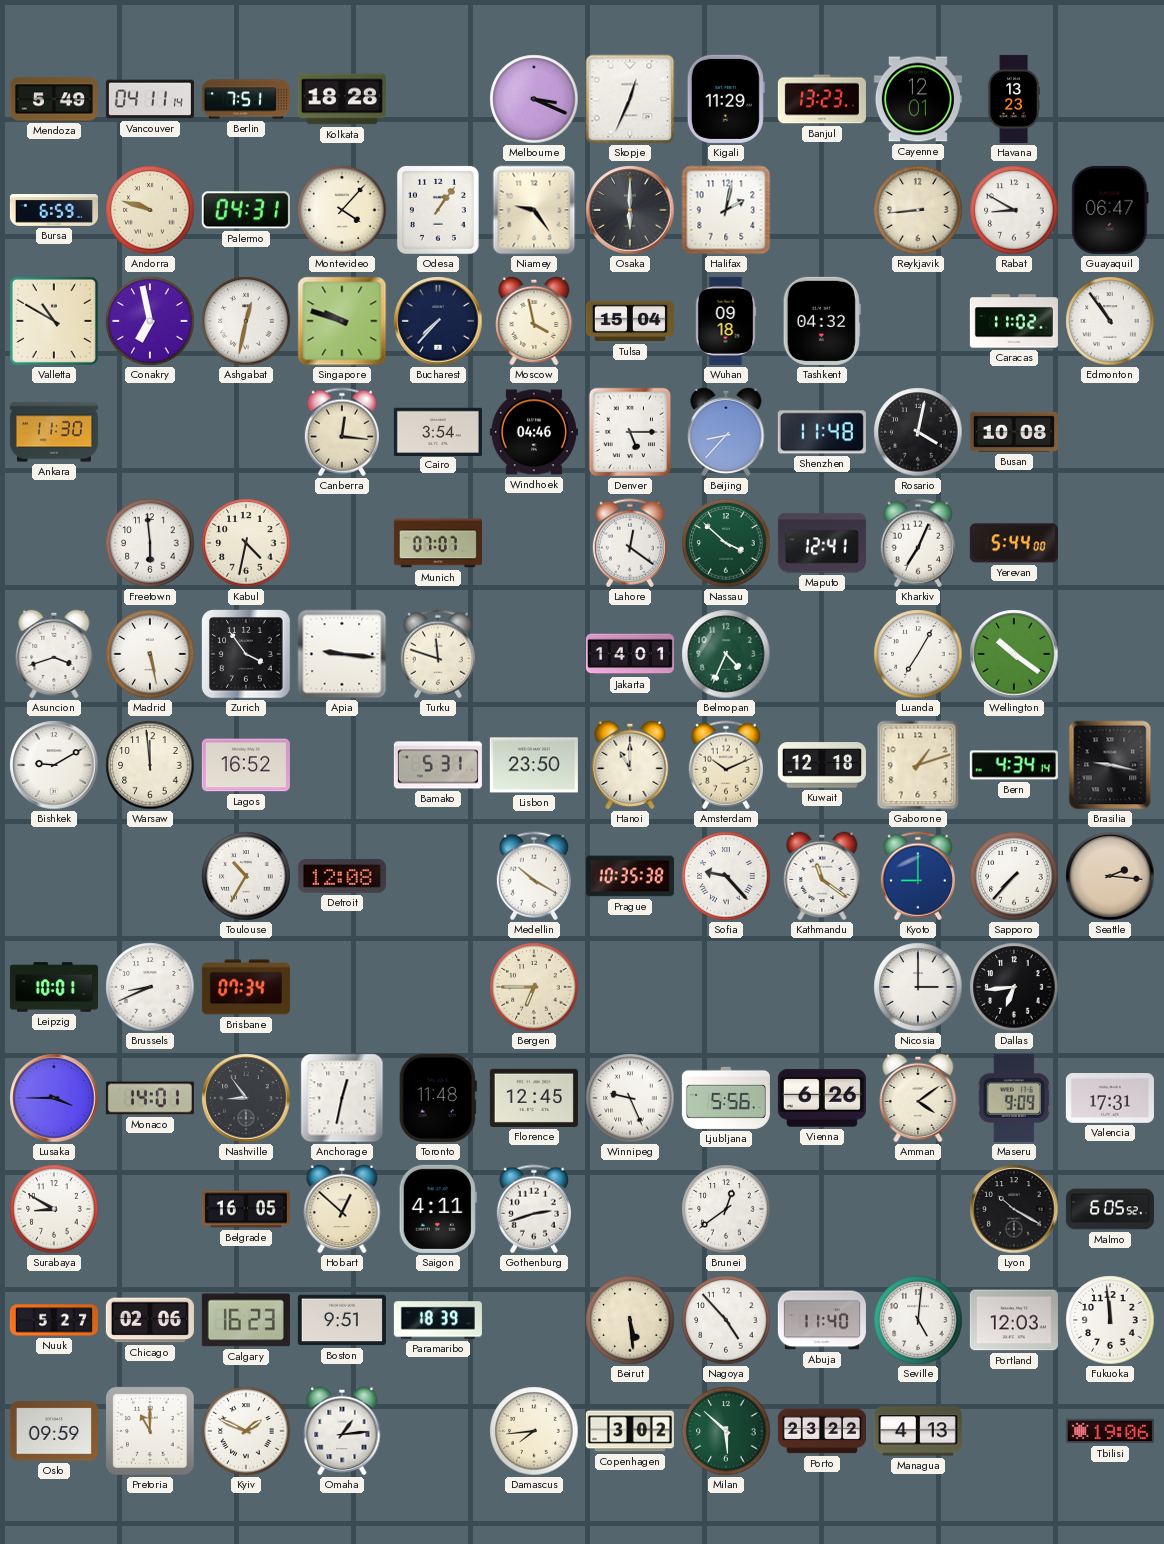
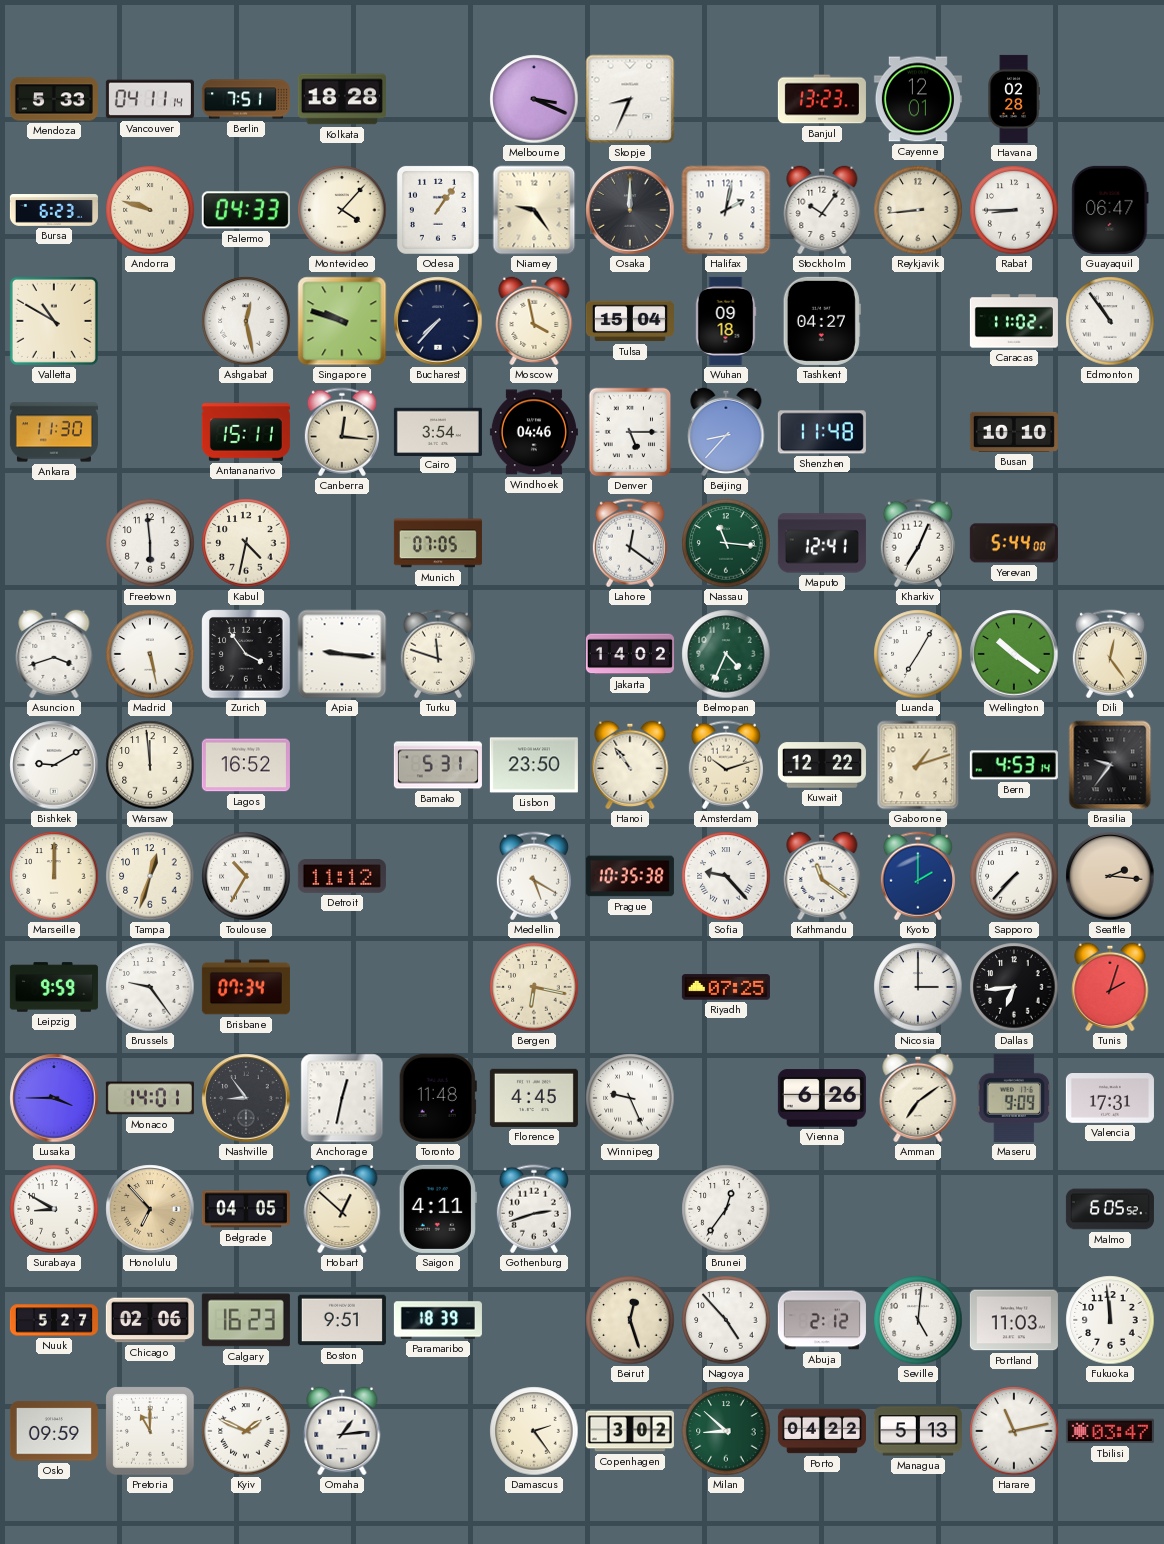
Mendoza: 5:49 -> 5:33 (54, 99)
Skopje: 12:34 -> 8:34 (630, 99)
Kigali: 11:29 -> none (726, 99)
Havana: 13:23 -> 02:28 (1014, 99)
Bursa: 6:59 -> 6:23 (54, 211)
Palermo: 04:31 -> 04:33 (246, 210)
Osaka: 6:00 -> 12:00 (630, 210)
Stockholm: none -> 10:06 (822, 210)
Rabat: 8:50 -> 8:45 (1014, 210)
Conakry: 6:58 -> none (150, 321)
Ashgabat: 12:32 -> 12:28 (246, 321)
Tashkent: 04:32 -> 04:27 (822, 321)
Antananarivo: none -> 15:11 (246, 433)
Rosario: 4:02 -> none (918, 432)
Busan: 10:08 -> 10:10 (1014, 432)
Munich: 07:07 -> 07:05 (438, 543)
Nassau: 3:52 -> 11:16 (726, 543)
Jakarta: 14:01 -> 14:02 (630, 654)
Dili: none -> 12:24 (1110, 654)
Hanoi: 11:00 -> 10:54 (630, 765)
Amsterdam: 10:11 -> 10:12 (726, 765)
Kuwait: 12:18 -> 12:22 (822, 765)
Bern: 4:34 -> 4:53 (1014, 765)
Brasilia: 9:17 -> 9:36 (1110, 765)
Marseille: none -> 12:00 (54, 876)
Tampa: none -> 12:33 (150, 876)
Detroit: 12:08 -> 11:12 (342, 876)
Medellin: 10:20 -> 5:20 (534, 876)
Kyoto: 9:00 -> 2:00 (918, 876)
Leipzig: 10:01 -> 9:59 (54, 987)
Brussels: 8:41 -> 9:24 (150, 987)
Bergen: 6:45 -> 6:17 (534, 987)
Riyadh: none -> 07:25 (726, 987)
Tunis: none -> 2:03 (1110, 987)
Florence: 12:45 -> 4:45 (534, 1098)
Ljubljana: 5:56 -> none (726, 1098)
Amman: 4:09 -> 7:09 (918, 1098)
Honolulu: none -> 6:53 (150, 1209)
Belgrade: 16:05 -> 04:05 (246, 1209)
Brunei: 12:39 -> 12:36 (726, 1209)
Lyon: 10:20 -> none (1014, 1209)
Beirut: 5:29 -> 12:27 (630, 1320)
Abuja: 11:40 -> 2:12 (822, 1320)
Portland: 12:03 -> 11:03 (1014, 1320)
Damascus: 7:44 -> 2:24 (534, 1431)
Milan: 5:52 -> 8:52 (726, 1431)
Porto: 23:22 -> 04:22 (822, 1431)
Managua: 4:13 -> 5:13 (918, 1431)
Harare: none -> 11:13 (1014, 1431)
Tbilisi: 19:06 -> 03:47 (1110, 1431)
